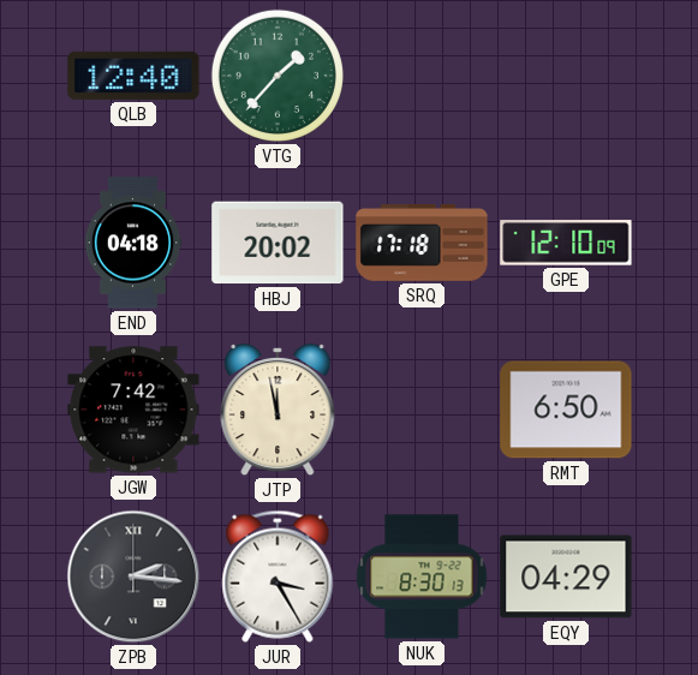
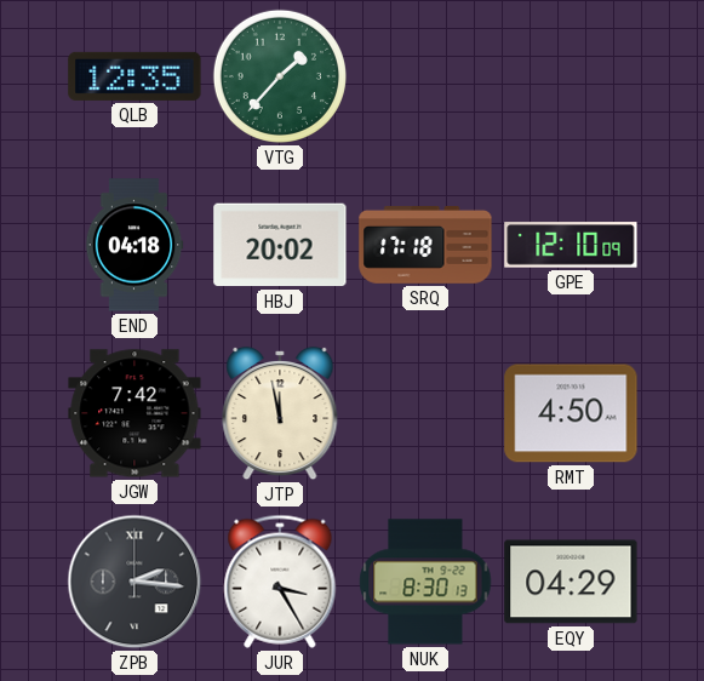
QLB: 12:40 -> 12:35 (134, 76)
RMT: 6:50 -> 4:50 (571, 413)
